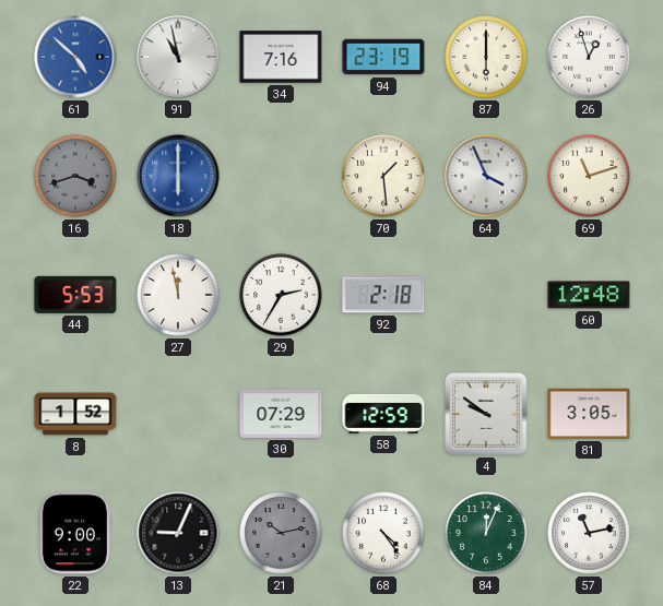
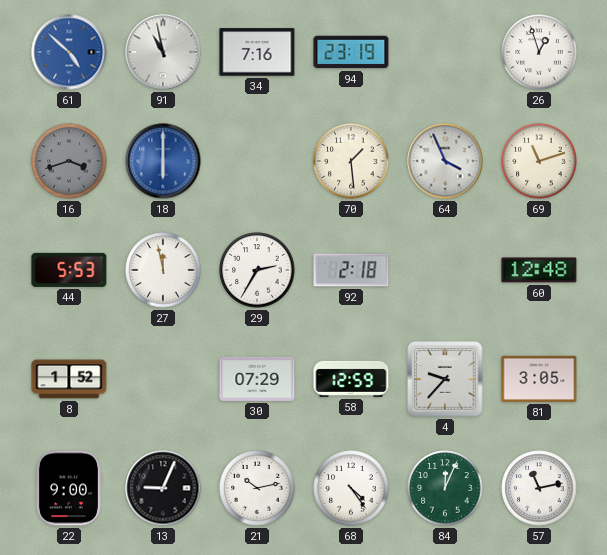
87: 6:00 -> none (486, 57)
4: 9:51 -> 9:37 (445, 379)
21 dial: grey -> white (257, 488)
